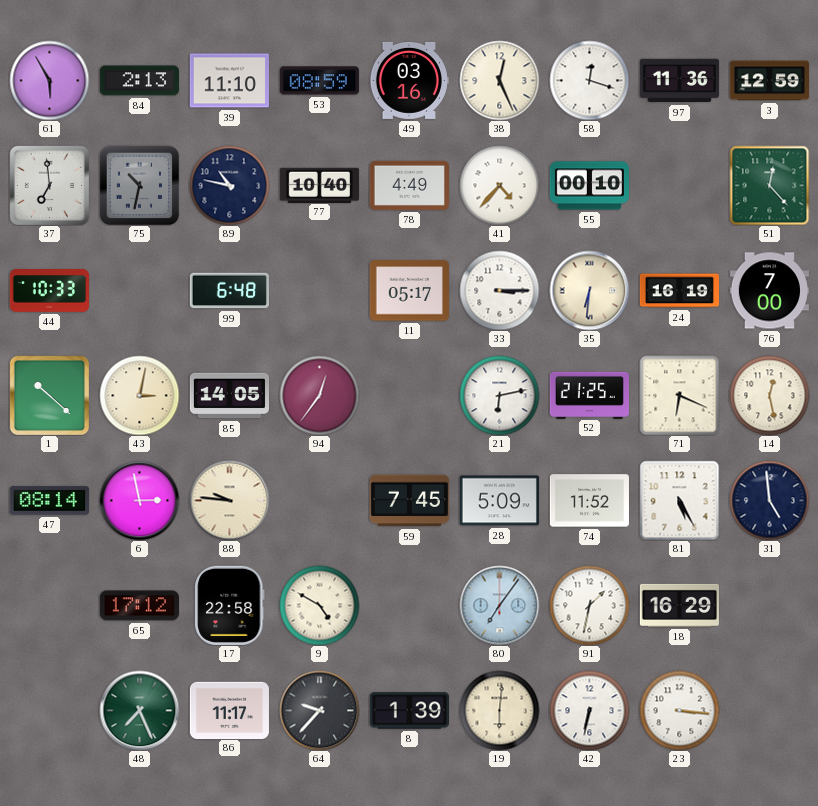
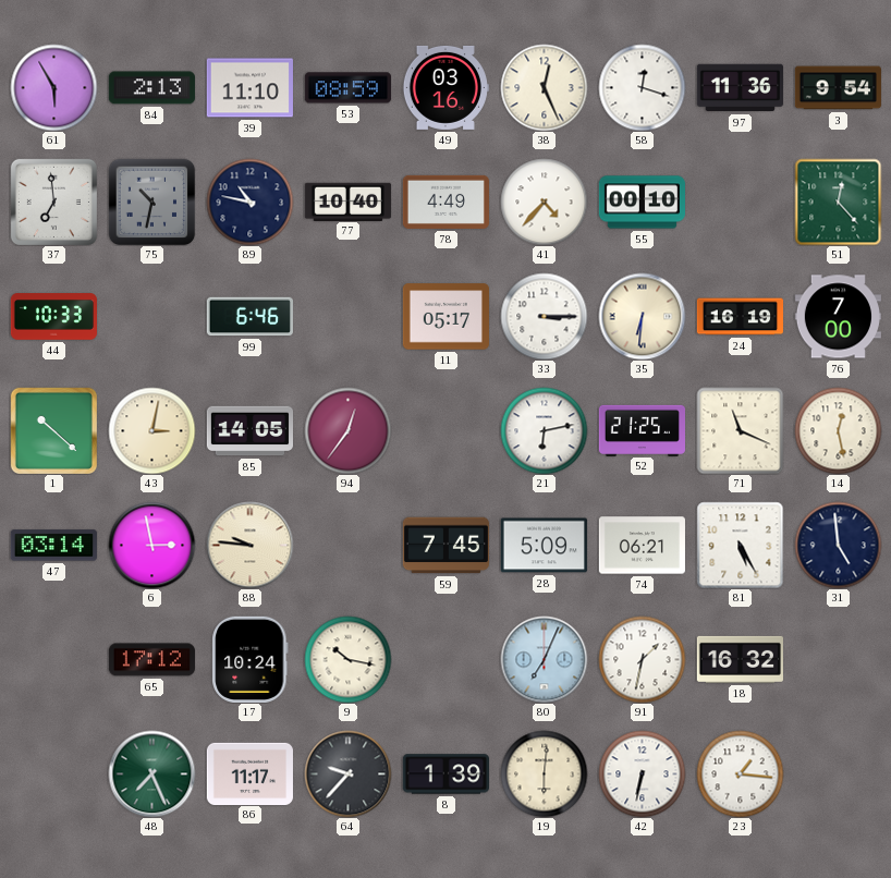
3: 12:59 -> 9:54 (838, 88)
99: 6:48 -> 6:46 (249, 317)
71: 6:19 -> 11:19 (740, 430)
47: 08:14 -> 03:14 (53, 546)
74: 11:52 -> 06:21 (642, 546)
17: 22:58 -> 10:24 (251, 659)
9: 4:50 -> 10:17 (347, 659)
80: 7:06 -> 7:04 (544, 659)
18: 16:29 -> 16:32 (740, 659)
23: 3:16 -> 1:16 (740, 773)
